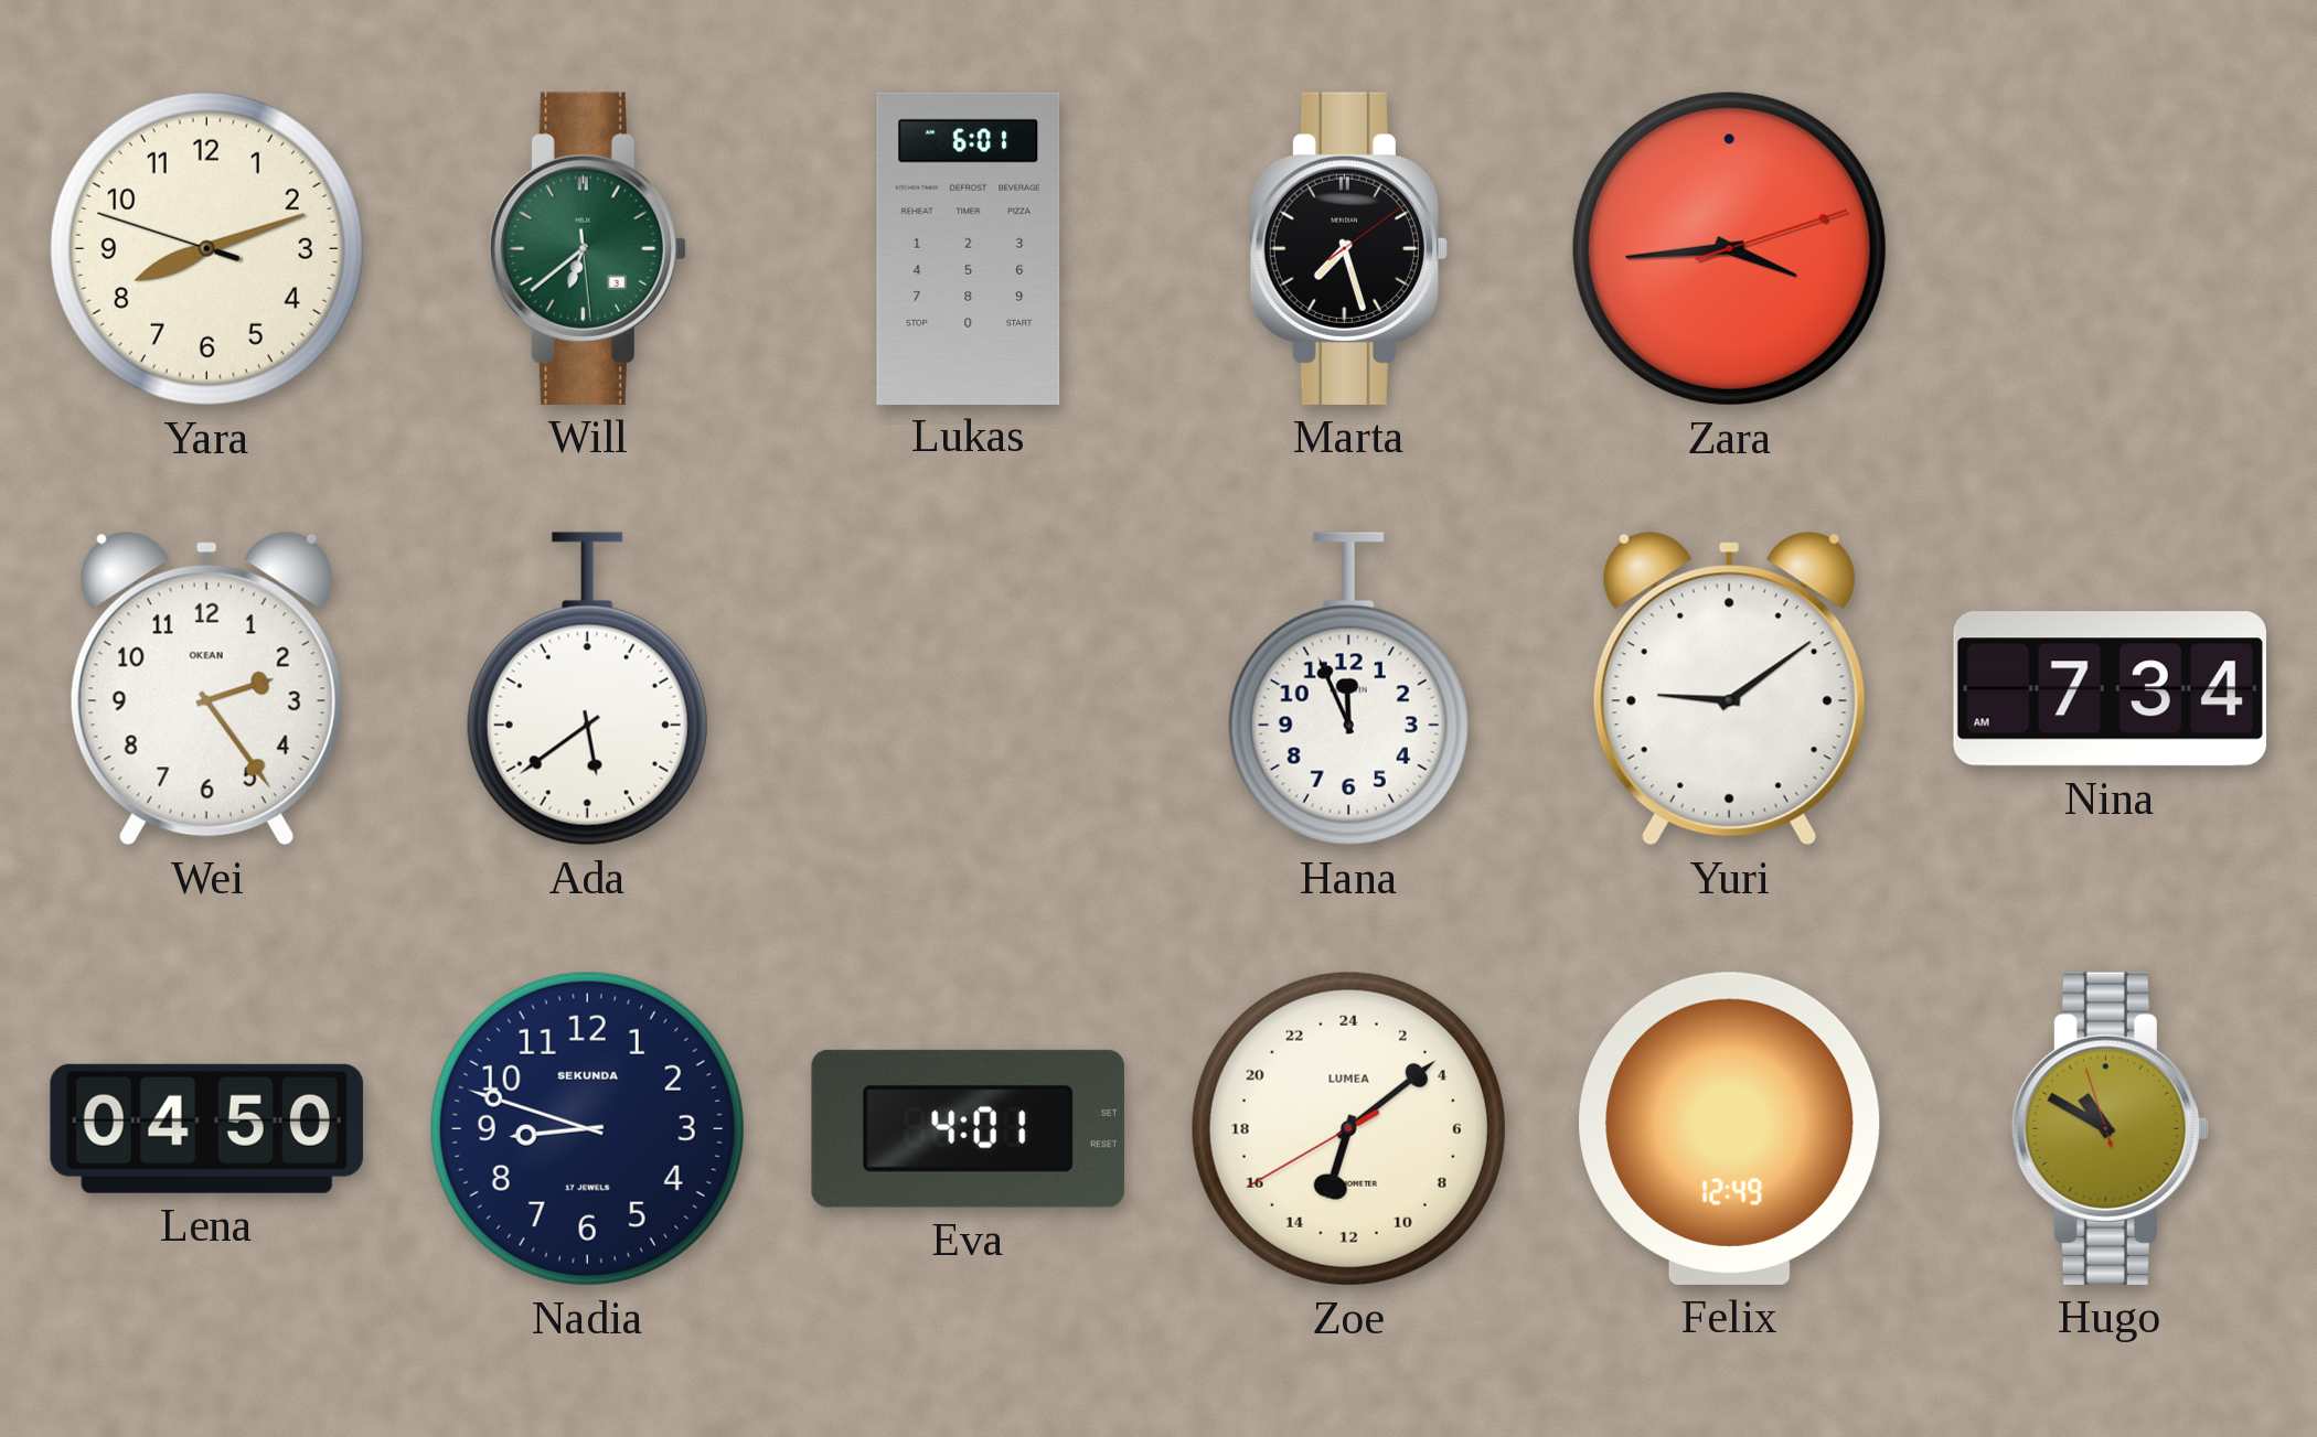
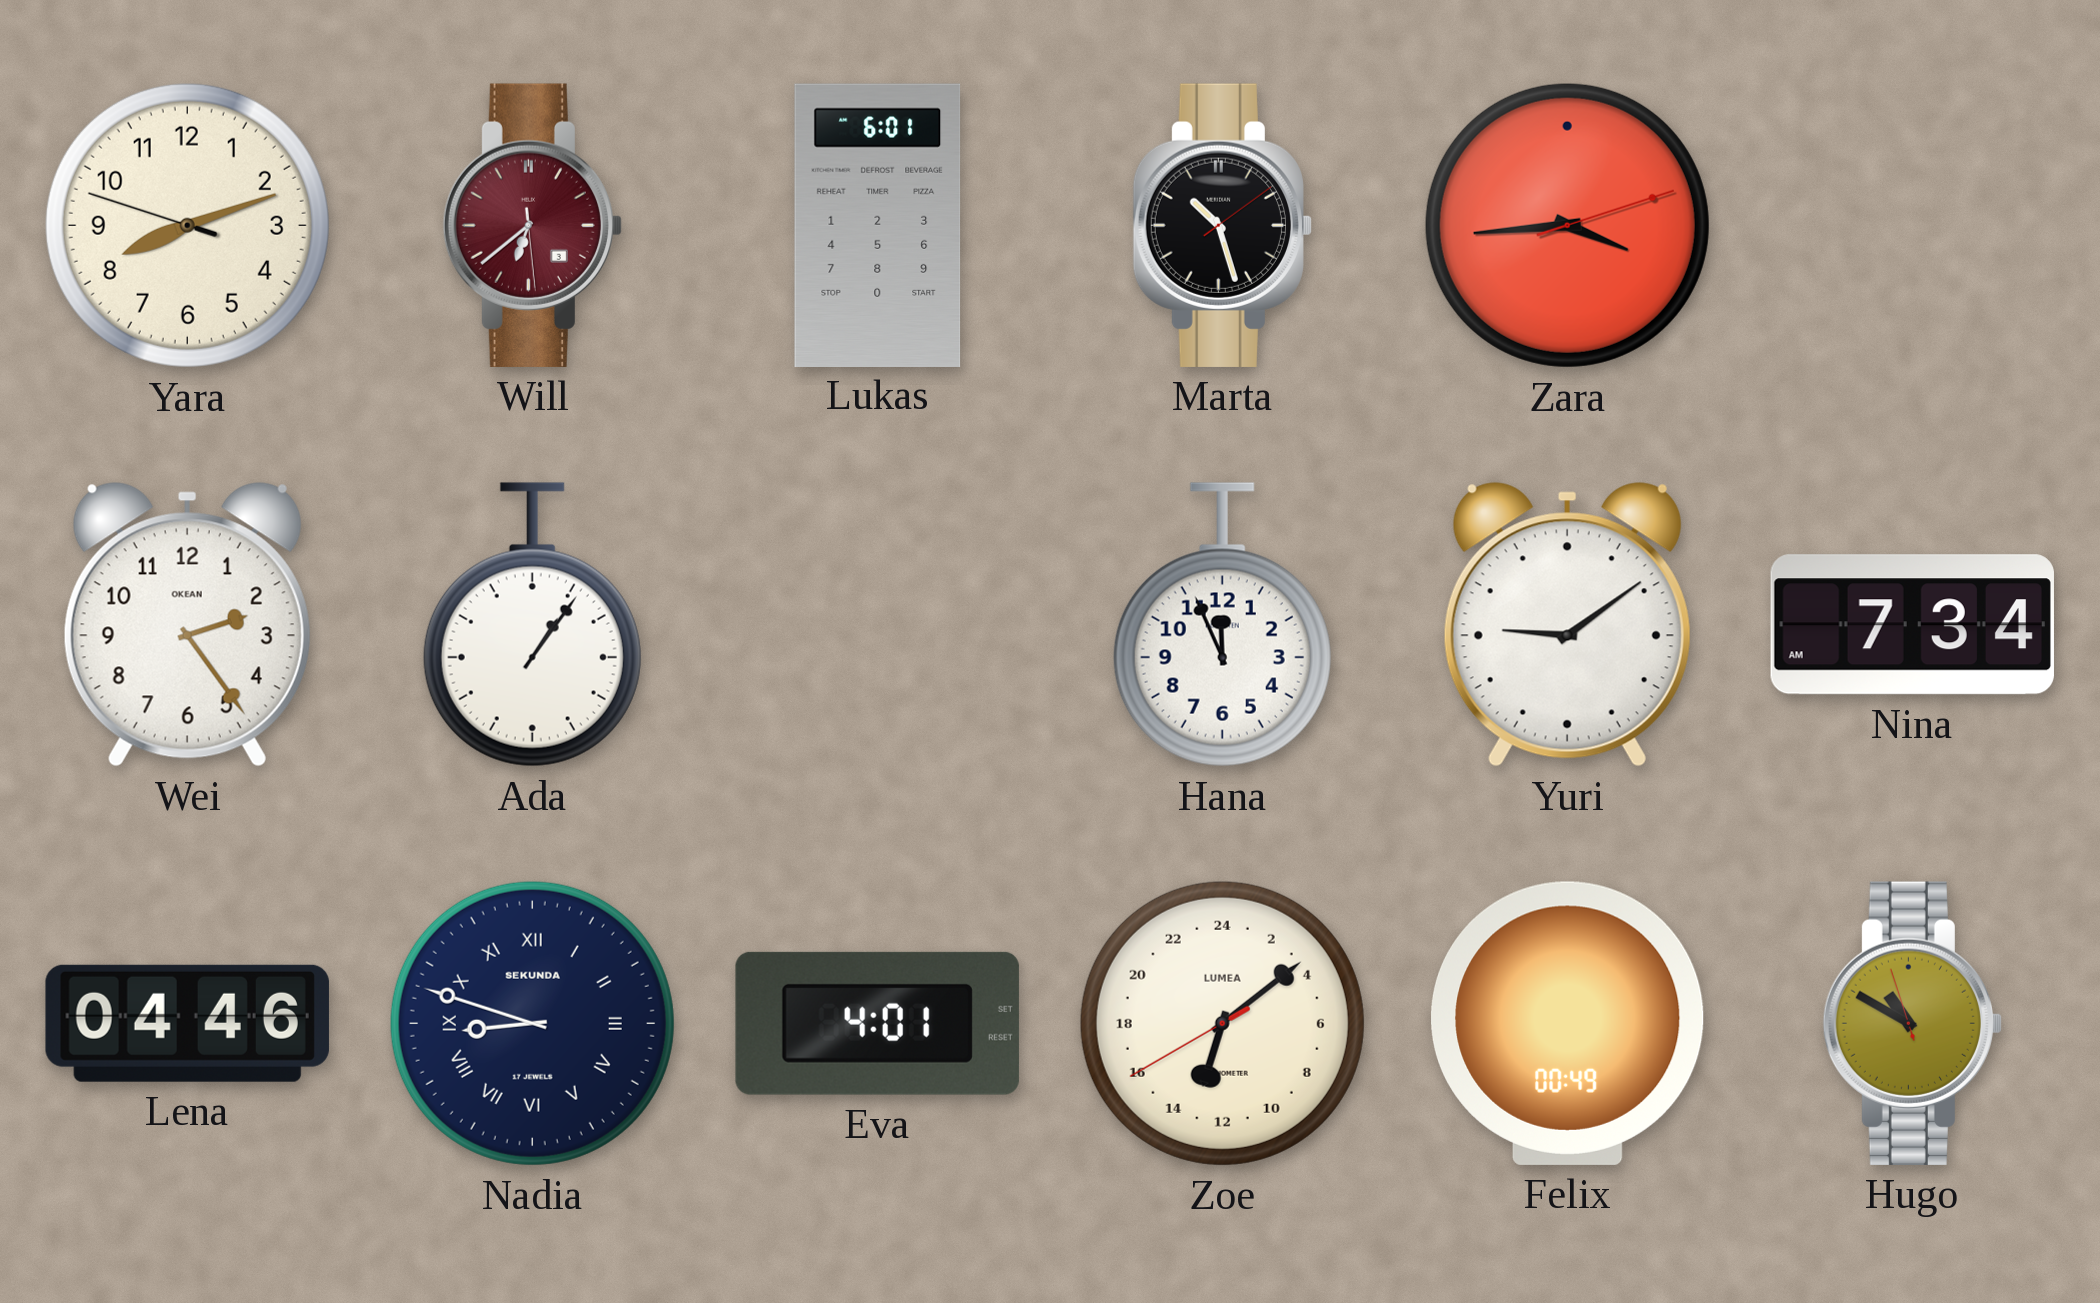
Will dial: green -> burgundy (532, 225)
Marta: 7:27 -> 10:27 (1222, 225)
Ada: 5:39 -> 1:06 (532, 625)
Lena: 04:50 -> 04:46 (187, 1023)
Nadia numerals: Arabic -> Roman (532, 1023)
Felix: 12:49 -> 00:49 (1568, 1023)
